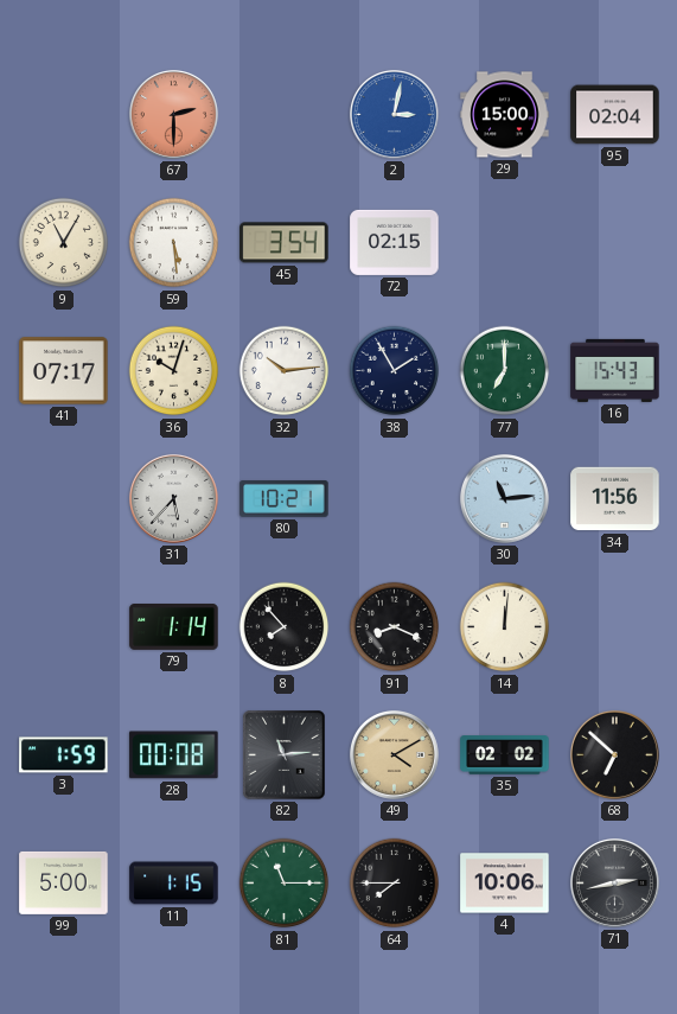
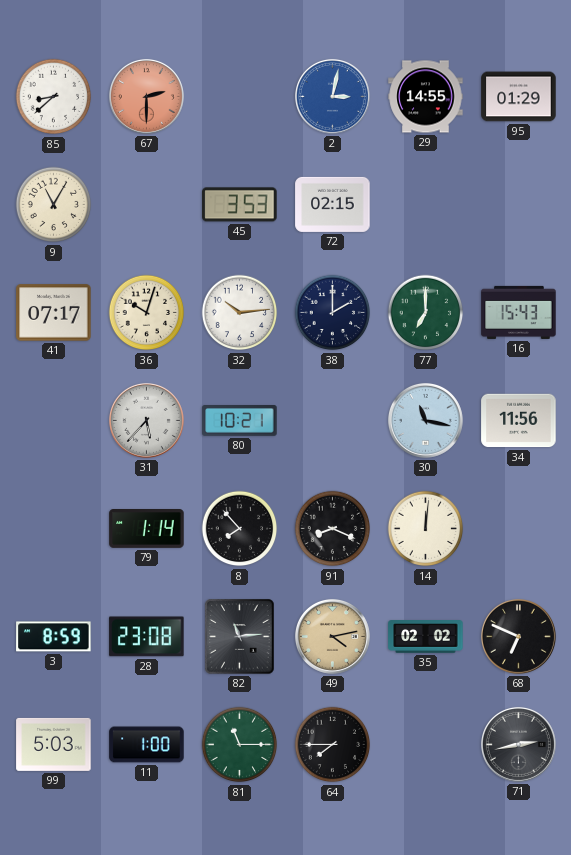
85: none -> 8:38 (54, 97)
29: 15:00 -> 14:55 (426, 97)
95: 02:04 -> 01:29 (519, 97)
59: 5:29 -> none (174, 243)
45: 3:54 -> 3:53 (240, 205)
38: 1:55 -> 2:00 (333, 313)
30: 11:14 -> 11:17 (425, 420)
3: 1:59 -> 8:59 (54, 637)
28: 00:08 -> 23:08 (147, 637)
49: 4:10 -> 4:13 (332, 636)
68: 6:52 -> 6:49 (518, 636)
99: 5:00 -> 5:03 (54, 744)
11: 1:15 -> 1:00 (147, 745)
4: 10:06 -> none (505, 884)
